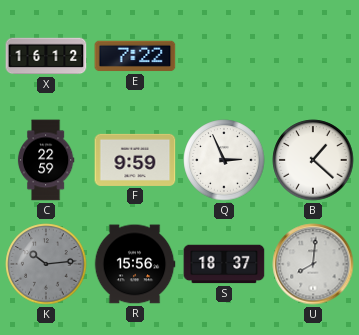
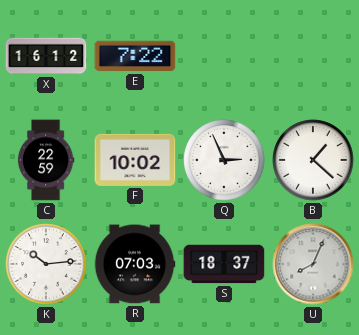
F: 9:59 -> 10:02 (135, 160)
K dial: grey -> white (46, 264)
R: 15:56 -> 07:03 (135, 264)
U: 8:01 -> 8:04 (313, 264)
